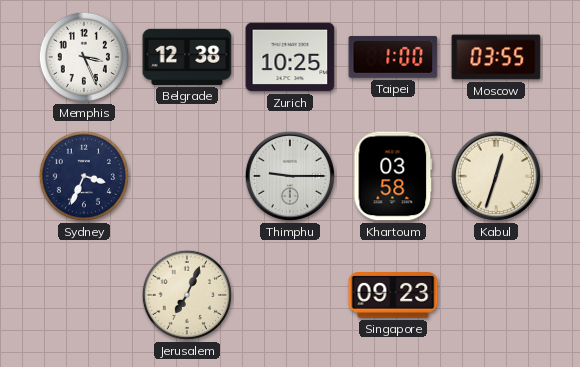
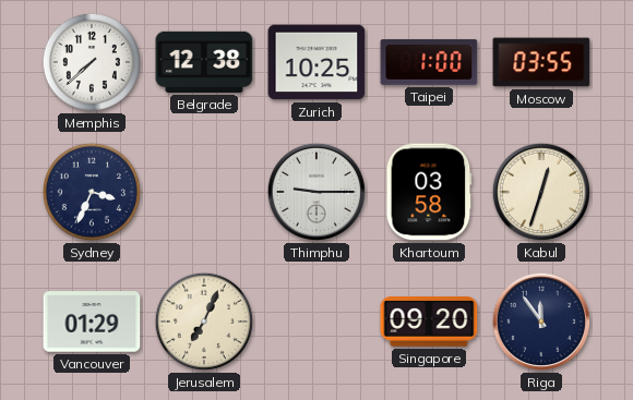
Memphis: 3:26 -> 7:38 (92, 62)
Vancouver: none -> 01:29 (92, 322)
Singapore: 09:23 -> 09:20 (429, 323)
Riga: none -> 11:54 (541, 322)
